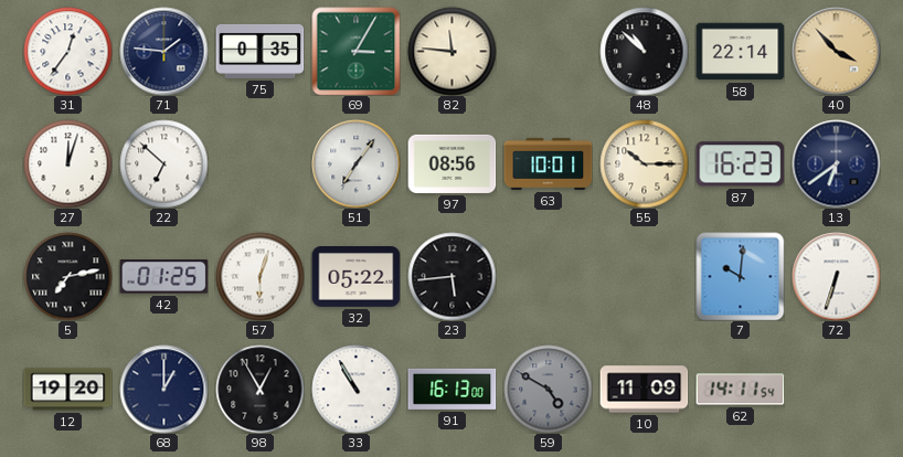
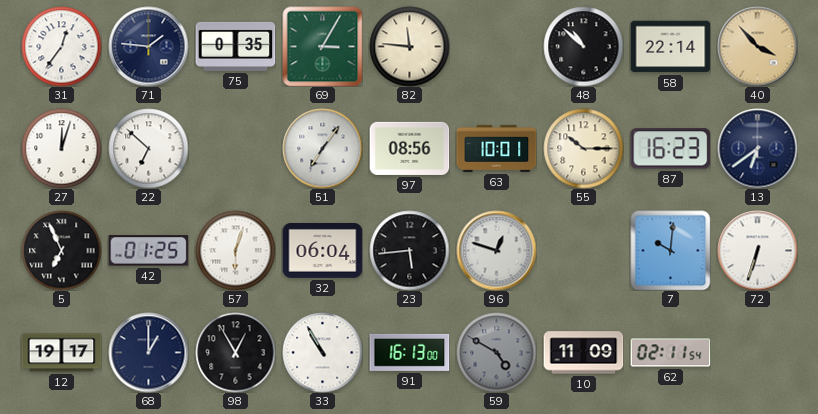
5: 7:13 -> 6:56 (61, 250)
32: 05:22 -> 06:04 (322, 251)
96: none -> 12:48 (496, 250)
12: 19:20 -> 19:17 (61, 353)
62: 14:11 -> 02:11 (670, 353)
